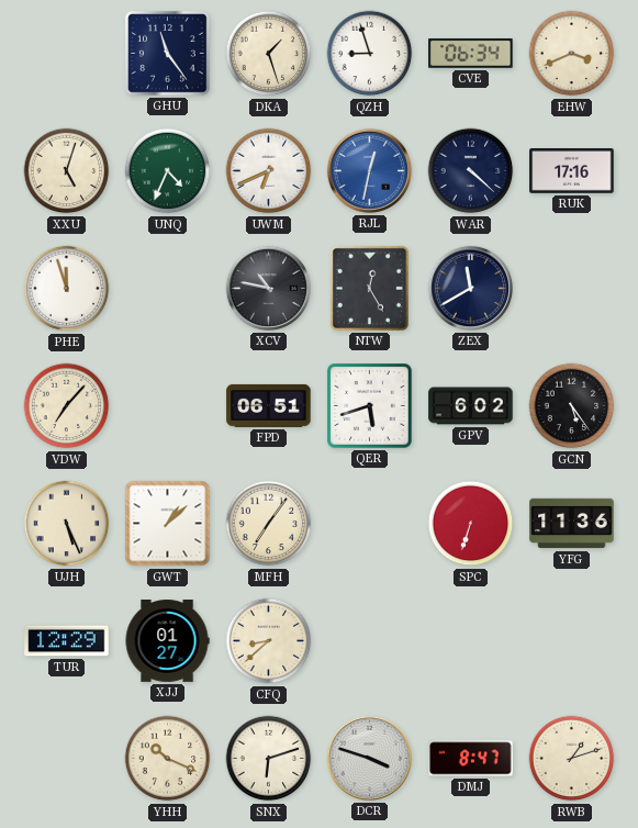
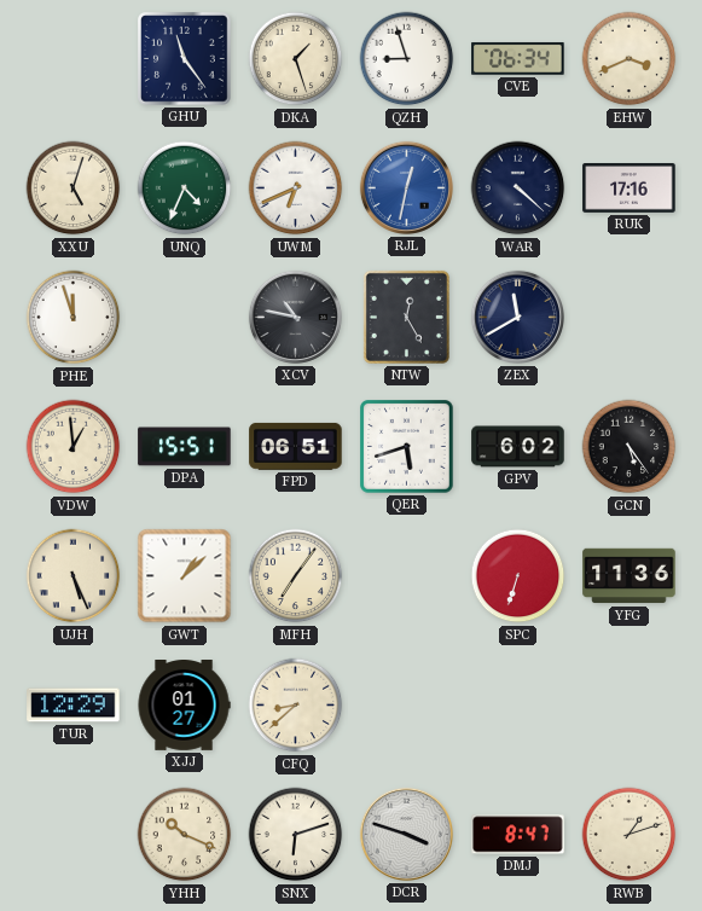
VDW: 7:07 -> 12:59 (74, 447)
DPA: none -> 15:51 (185, 447)
